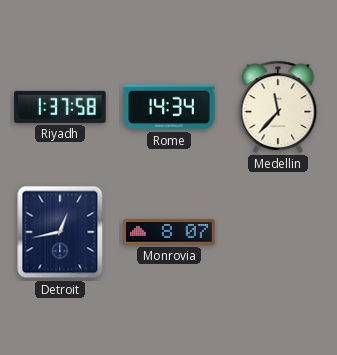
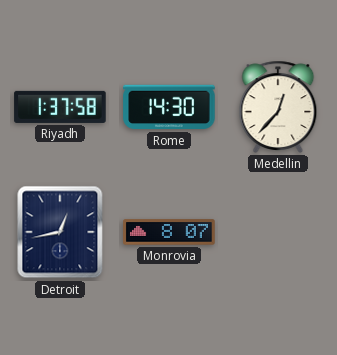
Rome: 14:34 -> 14:30 (169, 107)
Medellin: 11:37 -> 12:37 (278, 107)
